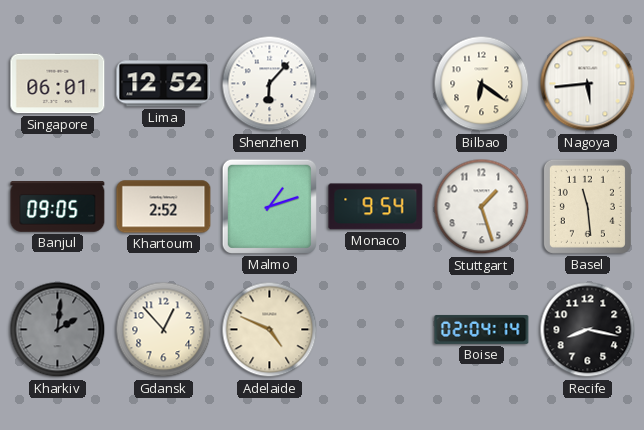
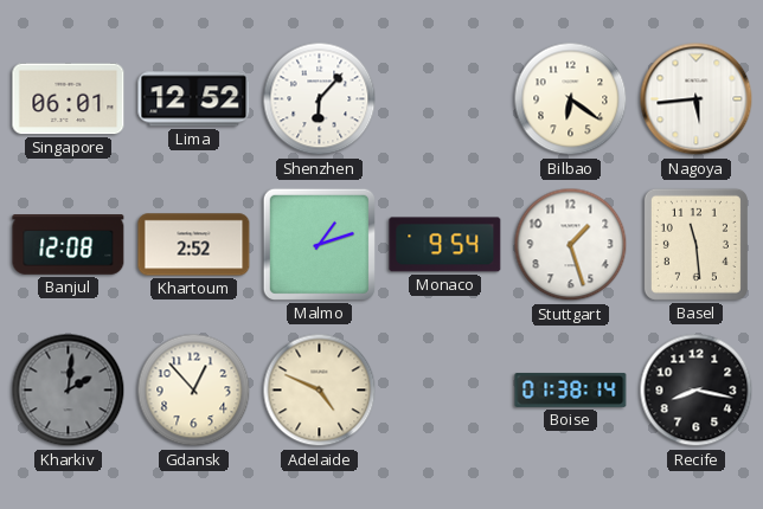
Banjul: 09:05 -> 12:08 (69, 245)
Boise: 02:04 -> 01:38 (571, 389)
